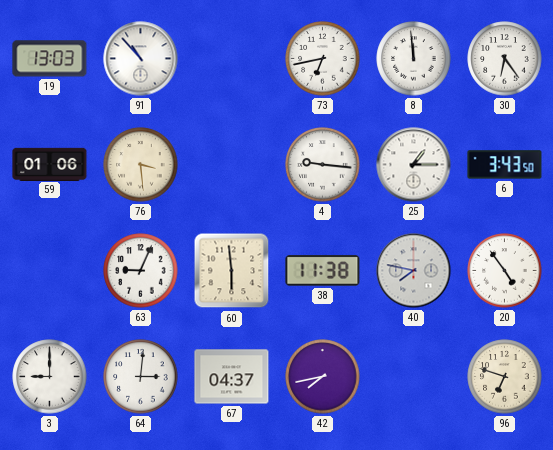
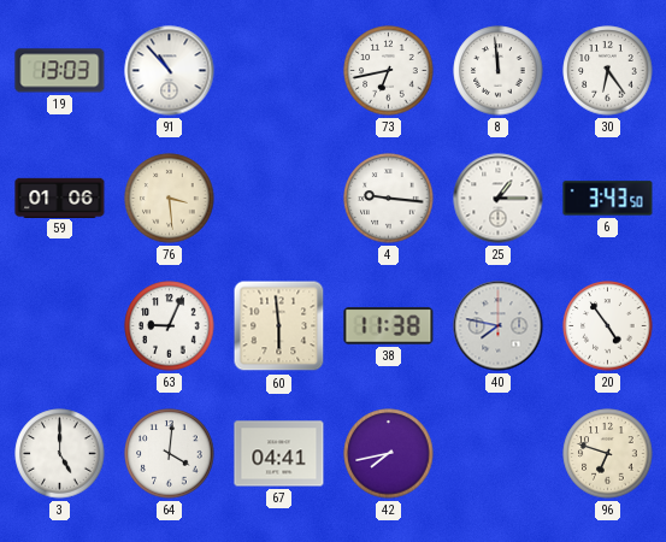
3: 9:00 -> 5:00 (60, 454)
64: 3:01 -> 4:01 (170, 454)
67: 04:37 -> 04:41 (279, 454)
